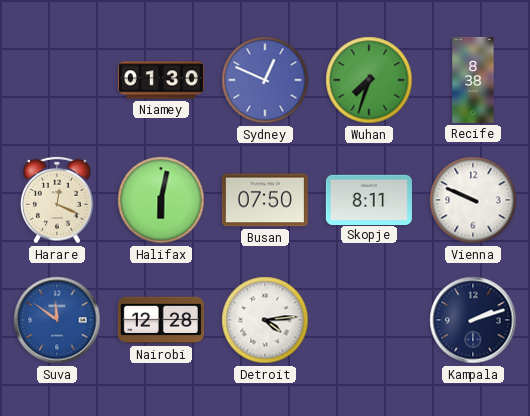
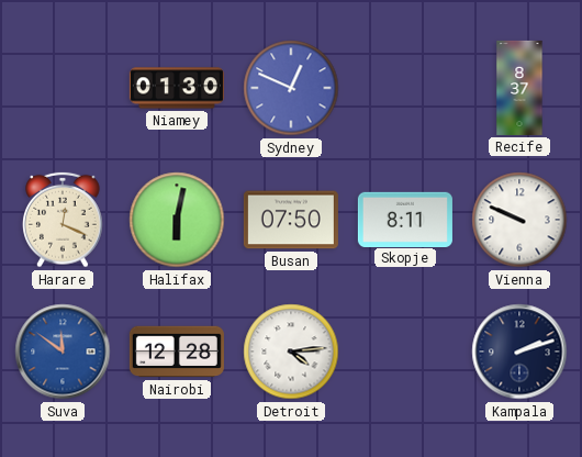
Wuhan: 7:33 -> none (369, 80)
Recife: 8:38 -> 8:37 (519, 88)
